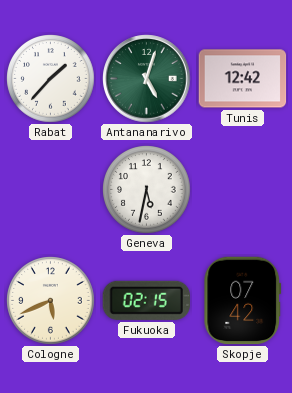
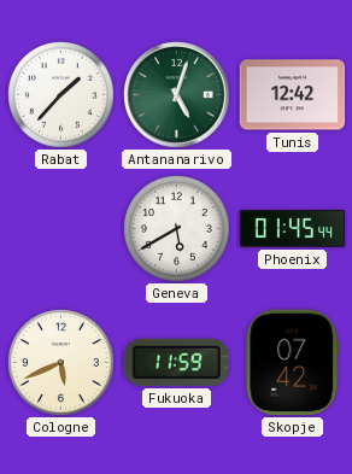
Geneva: 5:32 -> 5:40 (177, 229)
Phoenix: none -> 01:45 (293, 228)
Fukuoka: 02:15 -> 11:59 (176, 362)
